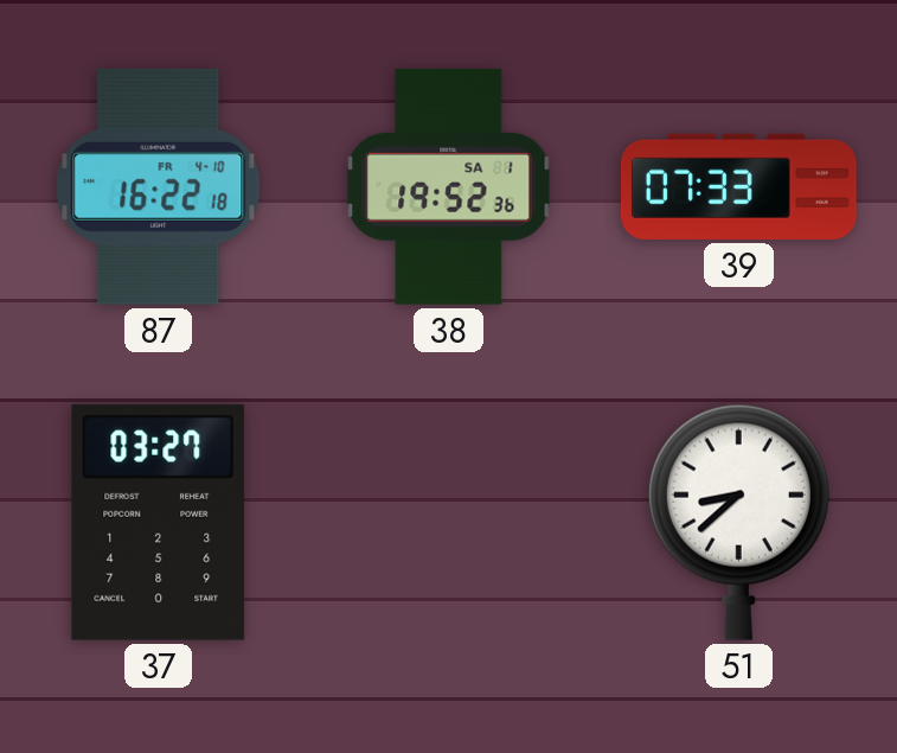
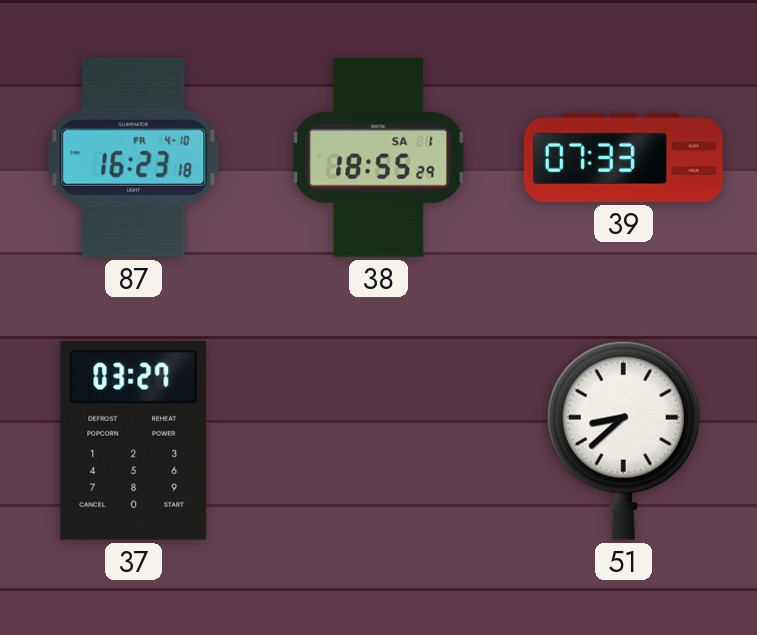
87: 16:22 -> 16:23 (134, 157)
38: 19:52 -> 18:55 (379, 157)
